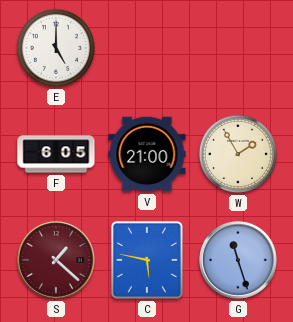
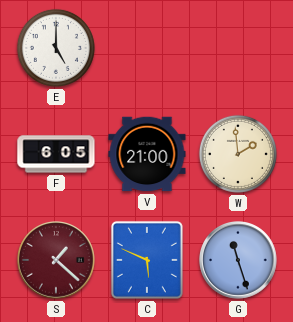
W: 1:55 -> 1:59 (238, 154)
C: 5:47 -> 5:49 (147, 260)
